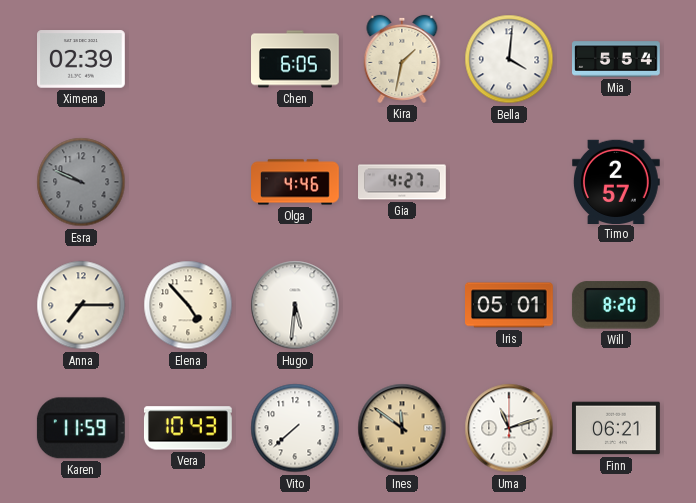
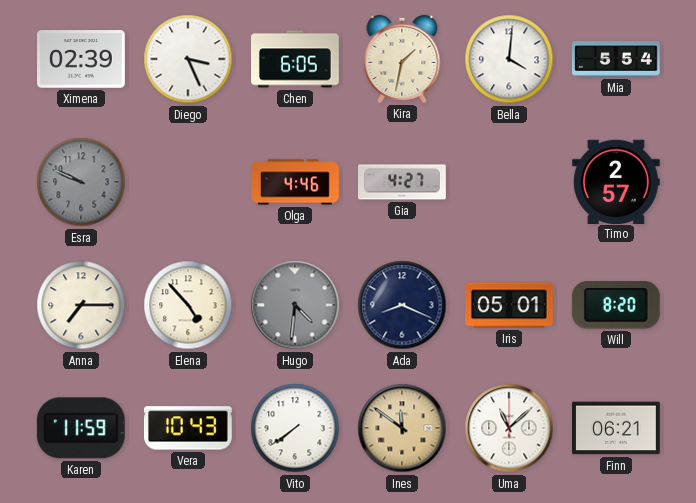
Diego: none -> 3:26 (188, 59)
Hugo: 5:31 -> 4:31 (295, 305)
Hugo dial: white -> grey (295, 305)
Ada: none -> 8:19 (402, 305)
Vito: 7:38 -> 7:39 (295, 428)
Uma: 11:12 -> 11:08 (509, 428)
